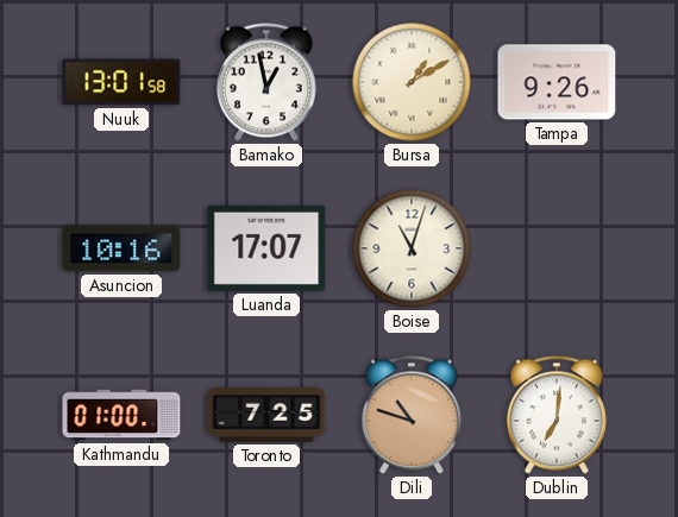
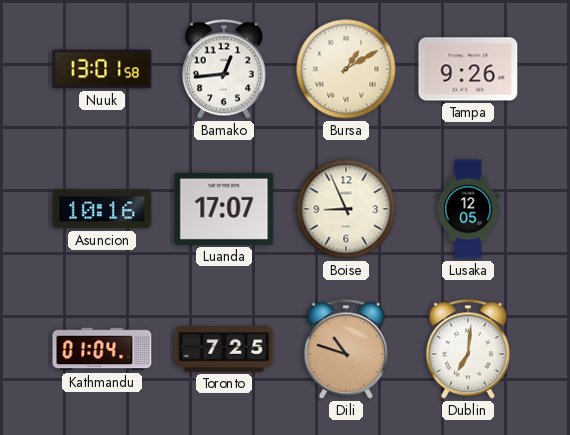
Bamako: 12:58 -> 12:44 (224, 69)
Boise: 11:03 -> 8:56 (346, 209)
Lusaka: none -> 12:05 (468, 209)
Kathmandu: 01:00 -> 01:04 (102, 349)
